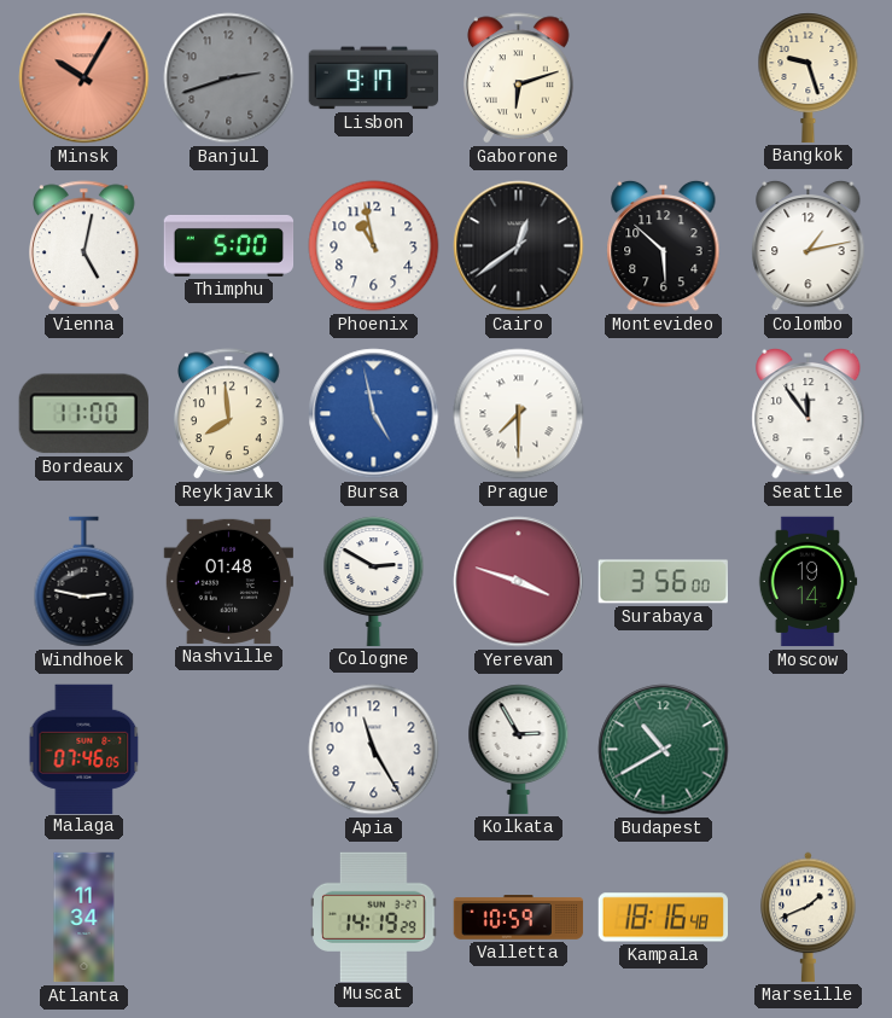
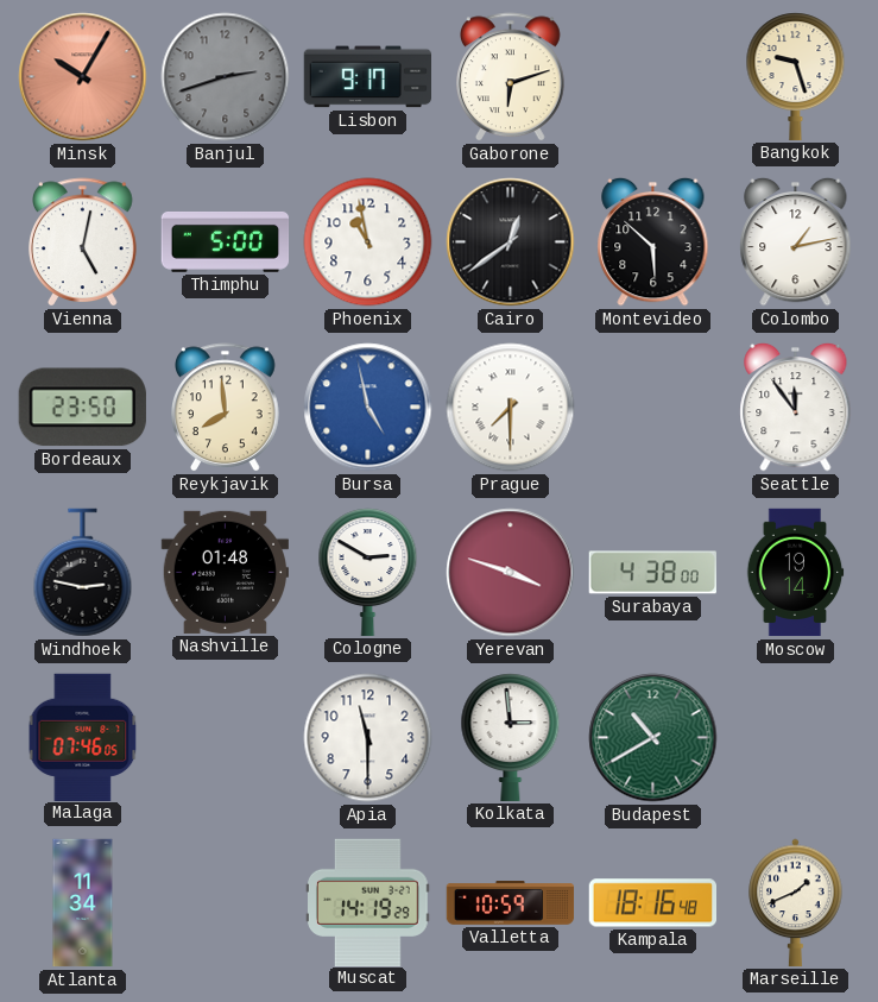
Bordeaux: 11:00 -> 23:50 (82, 408)
Surabaya: 3:56 -> 4:38 (652, 573)
Apia: 11:25 -> 11:30 (368, 738)
Kolkata: 2:55 -> 2:59 (511, 737)
